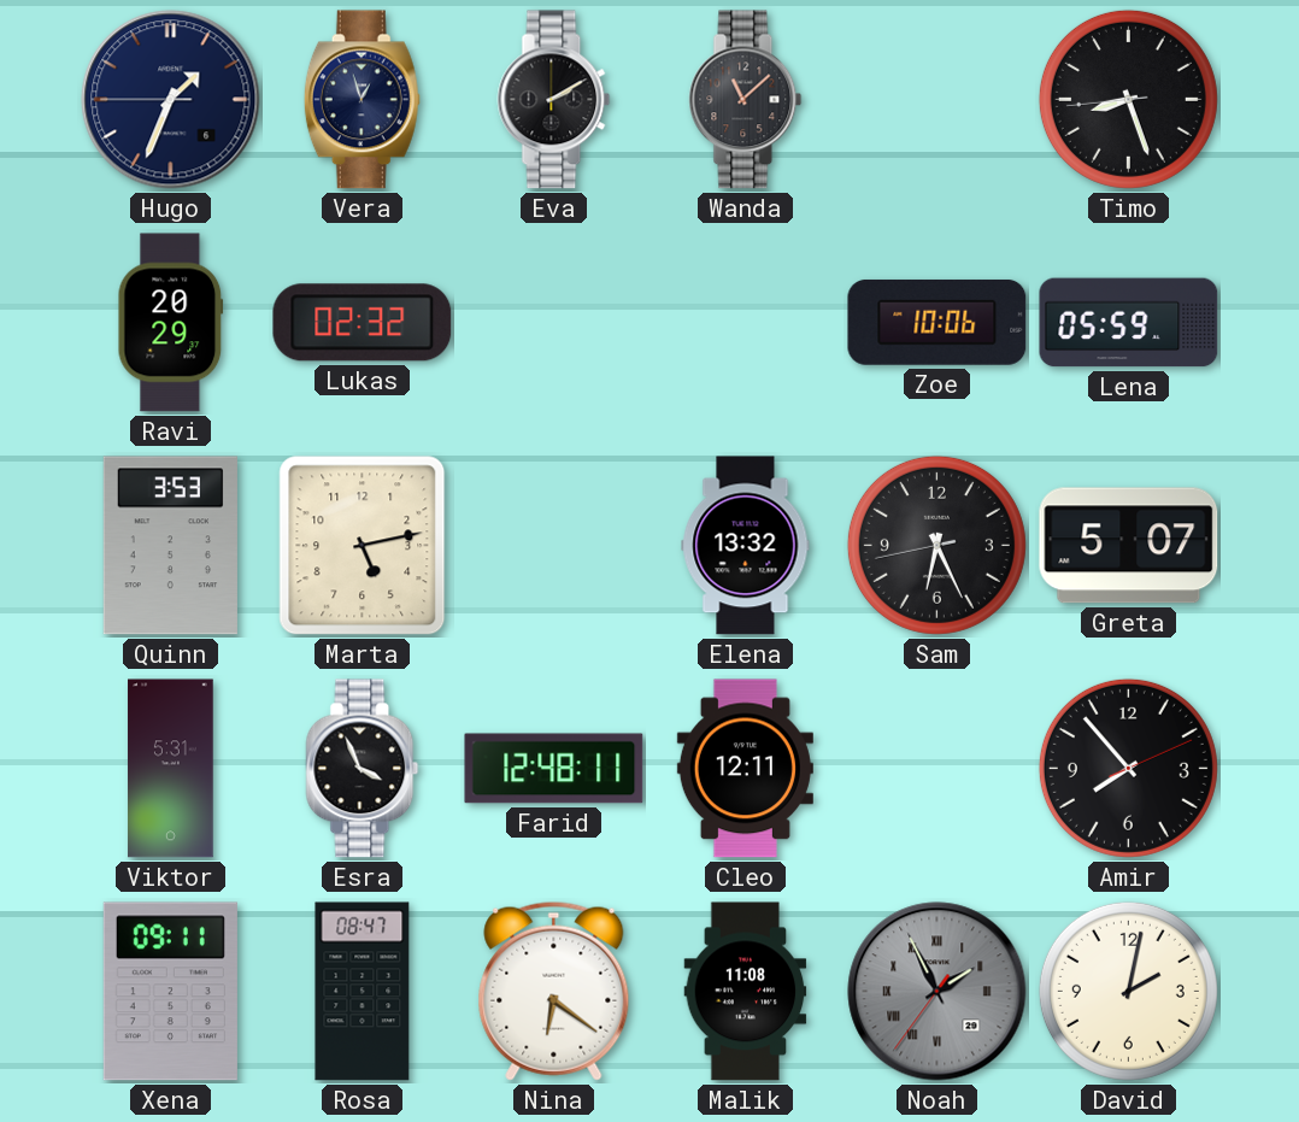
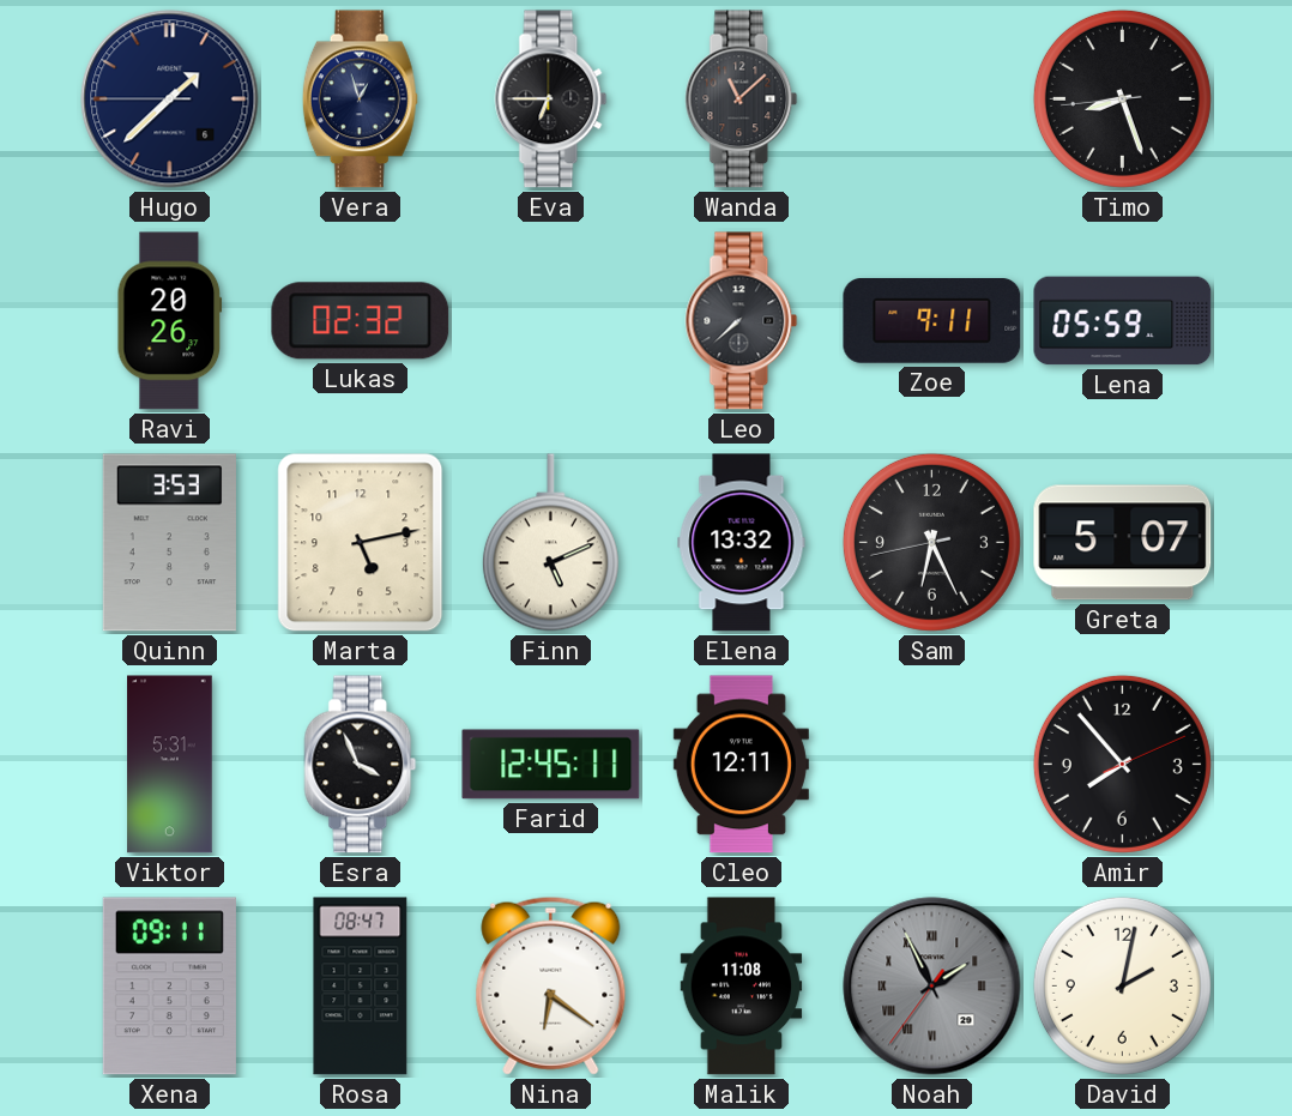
Hugo: 1:33 -> 1:37 (170, 99)
Eva: 2:10 -> 6:45 (551, 99)
Ravi: 20:29 -> 20:26 (170, 321)
Leo: none -> 7:38 (742, 321)
Zoe: 10:06 -> 9:11 (932, 320)
Finn: none -> 5:11 (550, 543)
Farid: 12:48 -> 12:45 (551, 765)
